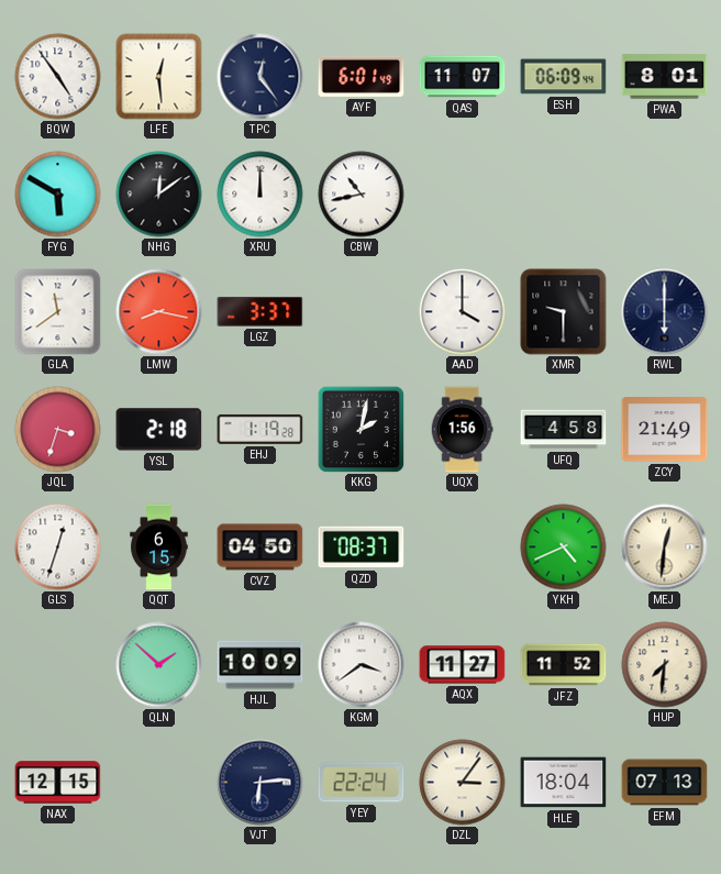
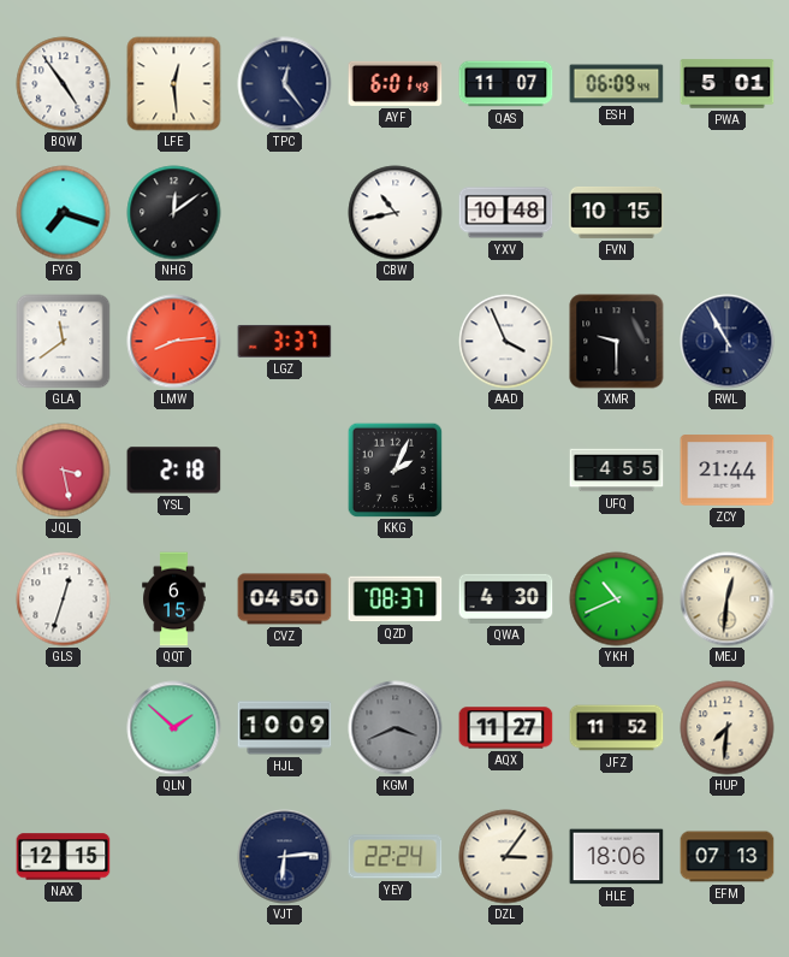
PWA: 8:01 -> 5:01 (728, 84)
FYG: 5:50 -> 7:18 (64, 213)
XRU: 12:00 -> none (260, 195)
YXV: none -> 10:48 (506, 213)
FVN: none -> 10:15 (617, 212)
LMW: 8:17 -> 8:14 (174, 342)
AAD: 4:00 -> 3:56 (506, 342)
RWL: 6:00 -> 10:55 (728, 342)
JQL: 3:33 -> 3:28 (64, 471)
EHJ: 1:19 -> none (260, 429)
KKG: 2:02 -> 2:04 (394, 469)
UQX: 1:56 -> none (462, 430)
UFQ: 4:58 -> 4:55 (617, 471)
ZCY: 21:49 -> 21:44 (728, 471)
QWA: none -> 4:30 (506, 598)
YKH: 4:41 -> 10:41 (617, 599)
KGM: 3:39 -> 3:41 (396, 728)
KGM dial: white -> grey (396, 728)
HLE: 18:04 -> 18:06 (617, 857)
